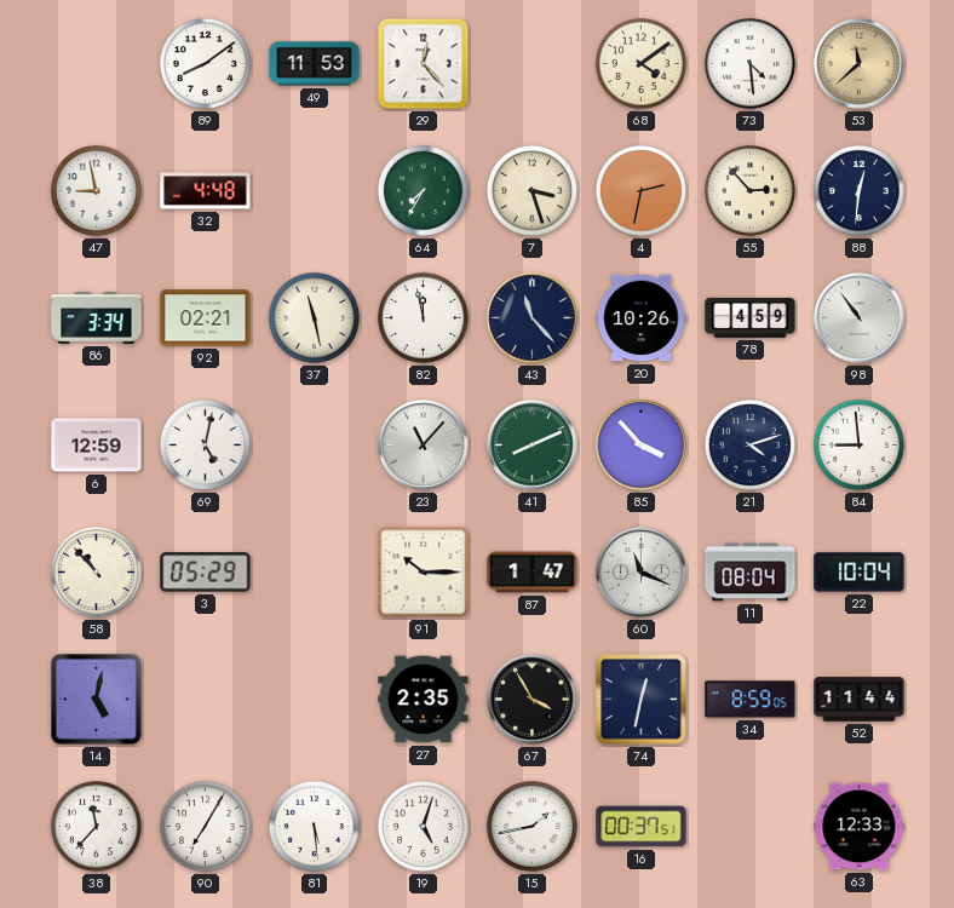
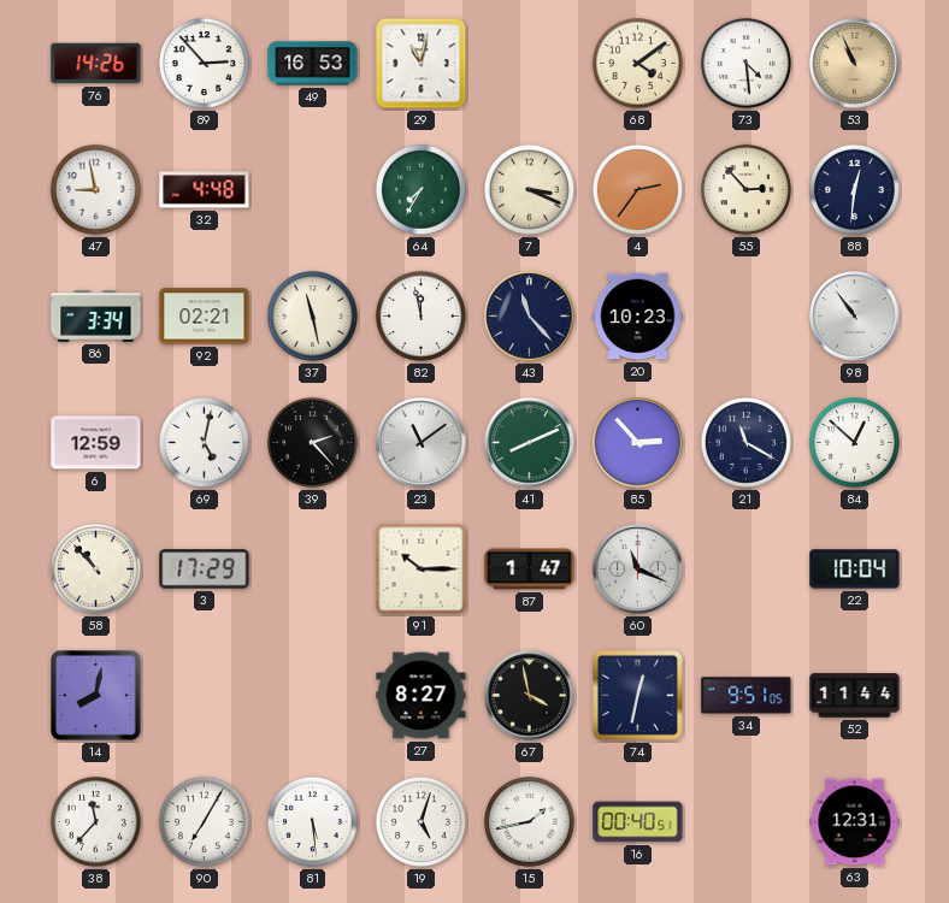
76: none -> 14:26 (96, 64)
89: 8:09 -> 2:53 (204, 63)
49: 11:53 -> 16:53 (313, 64)
29: 12:23 -> 11:02 (422, 64)
53: 11:38 -> 10:56 (855, 64)
7: 3:27 -> 3:19 (529, 189)
4: 2:32 -> 2:36 (637, 189)
20: 10:26 -> 10:23 (638, 317)
78: 4:59 -> none (751, 317)
39: none -> 2:23 (312, 442)
23: 11:07 -> 11:09 (422, 443)
85: 3:53 -> 2:53 (638, 443)
21: 4:12 -> 11:20 (745, 442)
84: 8:59 -> 12:52 (854, 442)
3: 05:29 -> 17:29 (205, 569)
11: 08:04 -> none (751, 573)
14: 5:02 -> 8:02 (96, 696)
27: 2:35 -> 8:27 (422, 696)
67: 3:55 -> 3:58 (530, 696)
34: 8:59 -> 9:51 (747, 696)
16: 00:37 -> 00:40 (638, 822)
63: 12:33 -> 12:31 (855, 822)
